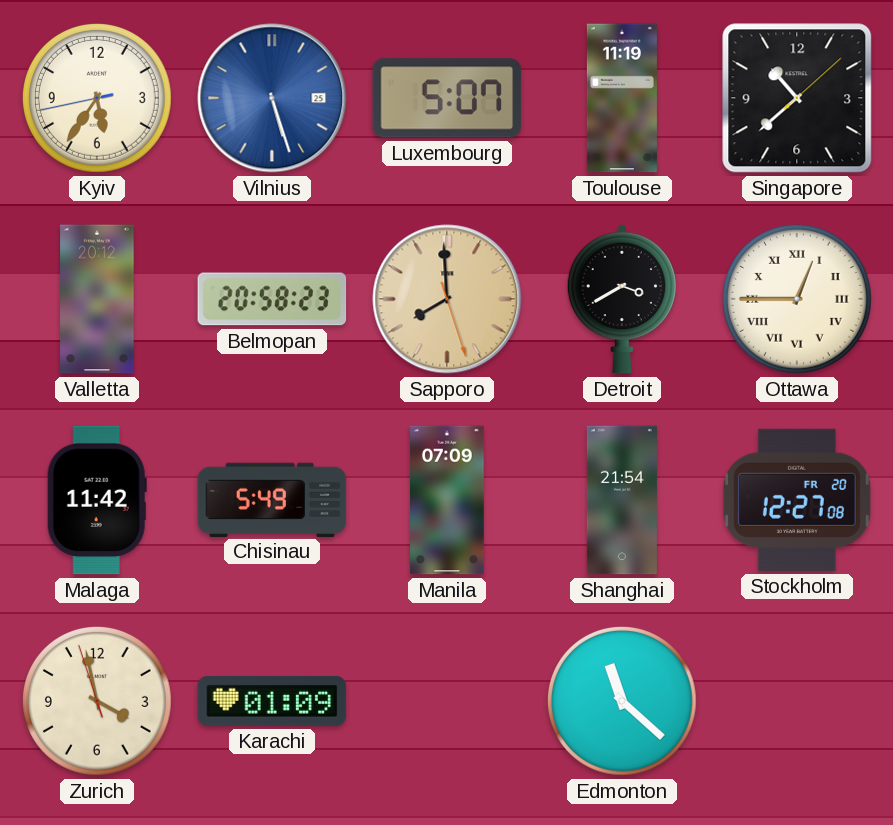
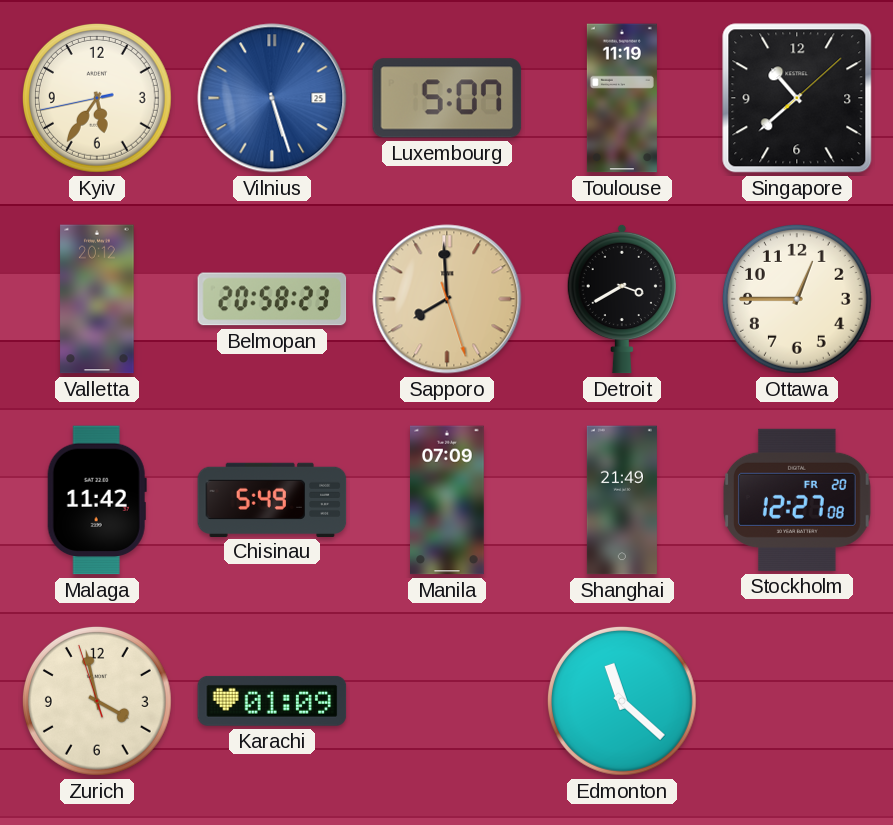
Ottawa numerals: Roman -> Arabic (797, 299)
Shanghai: 21:54 -> 21:49 (622, 500)
